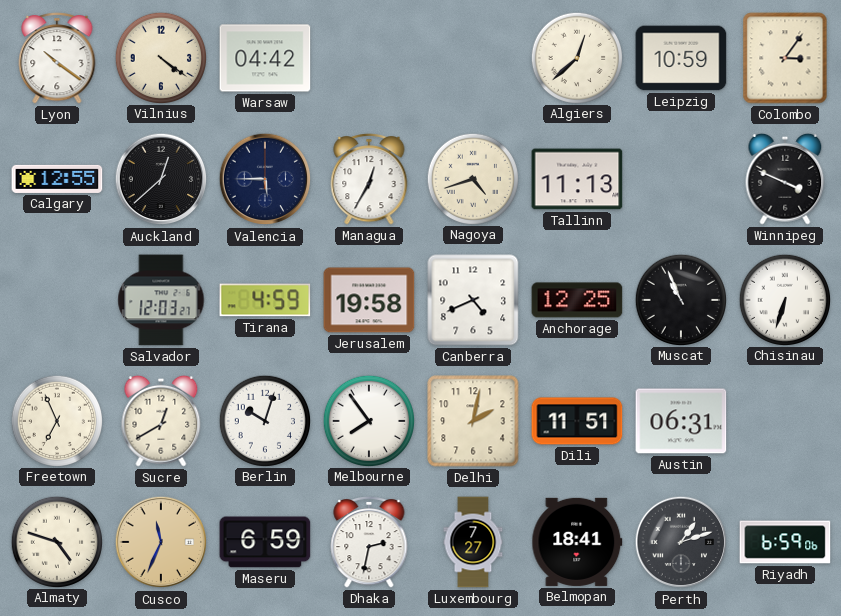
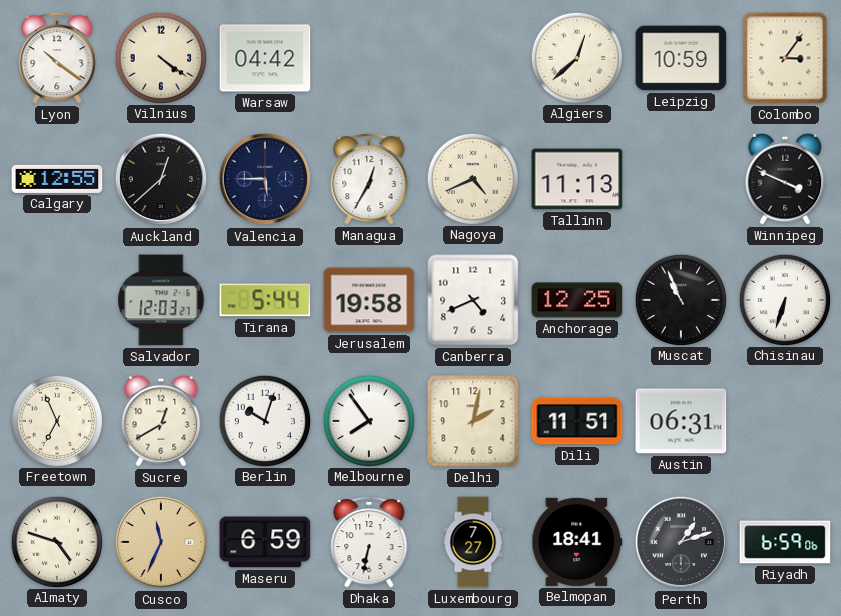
Nagoya: 4:42 -> 4:41 (472, 178)
Tirana: 4:59 -> 5:44 (265, 300)
Dhaka: 2:32 -> 6:32 (369, 543)
